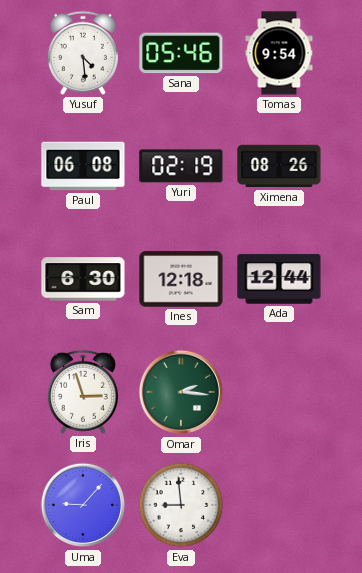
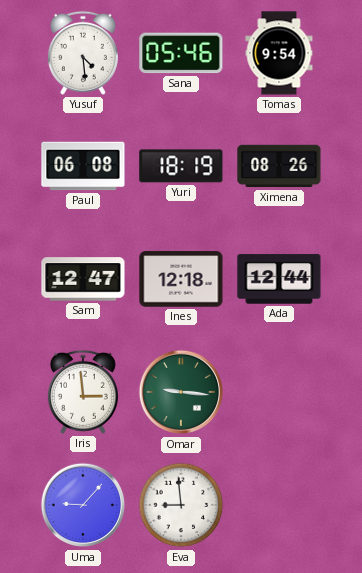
Yuri: 02:19 -> 18:19 (181, 166)
Sam: 6:30 -> 12:47 (83, 279)
Iris: 2:57 -> 2:59 (83, 392)
Omar: 2:16 -> 9:16 (181, 392)
